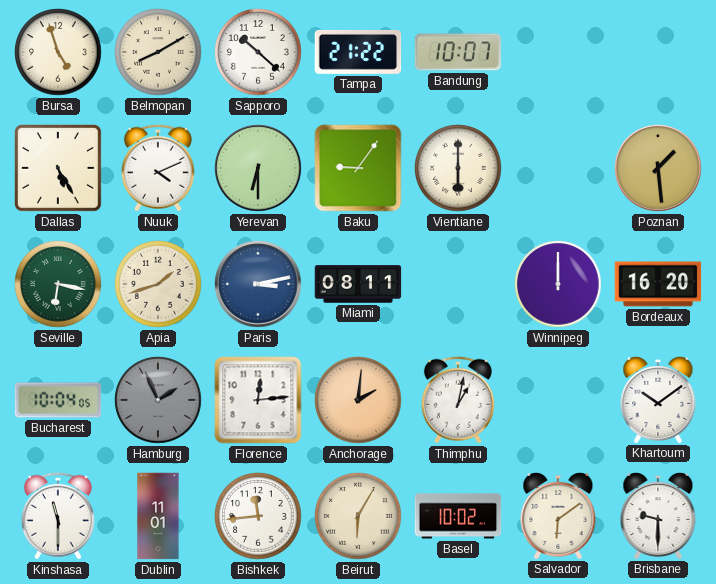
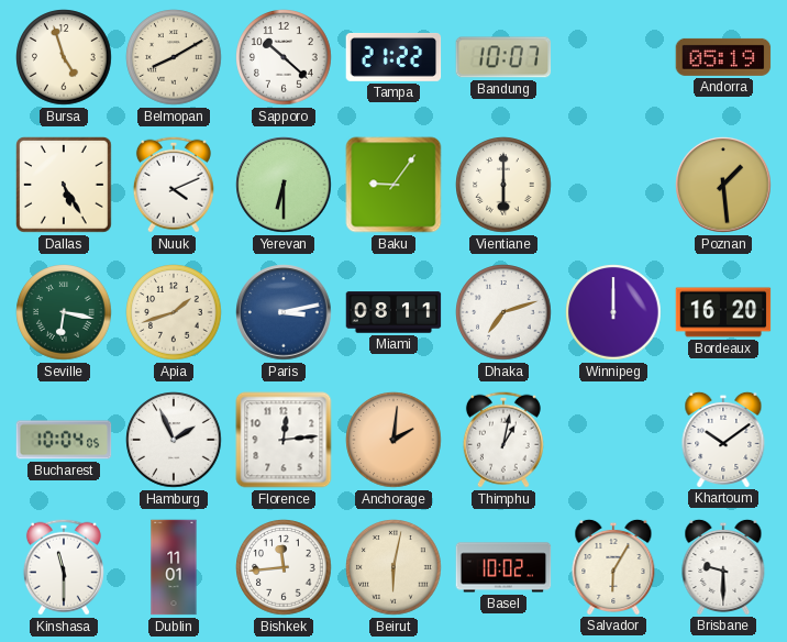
Andorra: none -> 05:19 (723, 57)
Dhaka: none -> 7:12 (503, 312)
Hamburg dial: grey -> white (174, 440)
Beirut: 6:05 -> 6:02 (393, 567)
Salvador: 6:09 -> 6:05 (613, 566)
